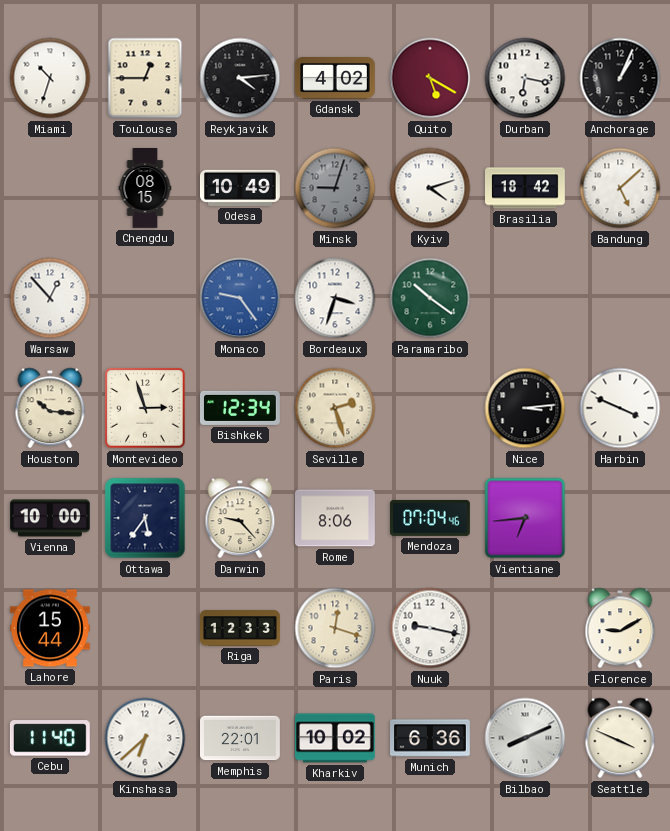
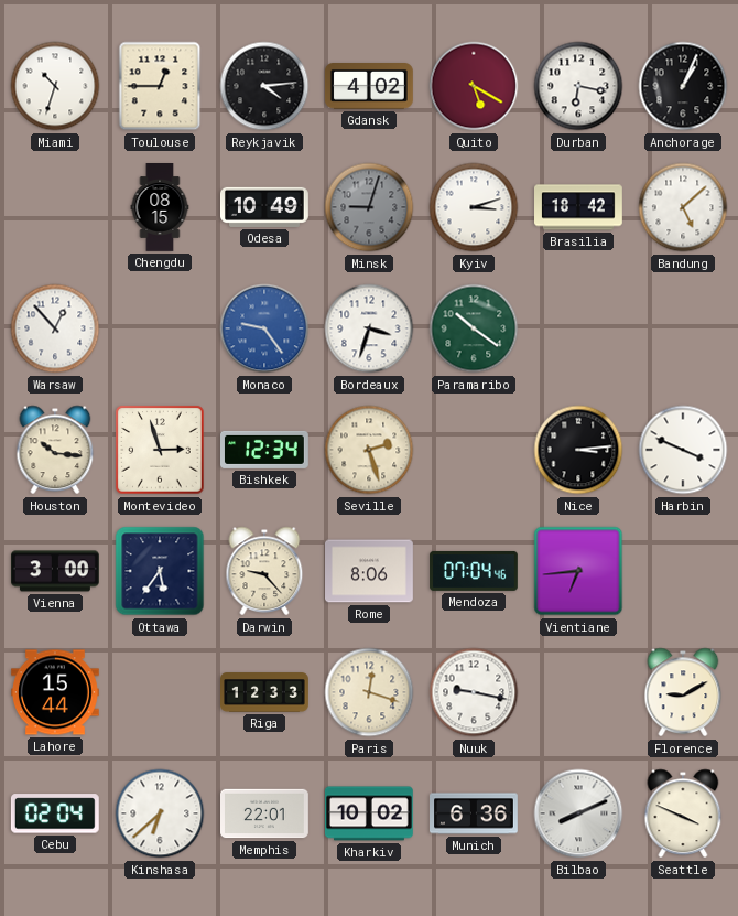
Kyiv: 4:12 -> 3:12 (474, 207)
Vienna: 10:00 -> 3:00 (56, 571)
Cebu: 11:40 -> 02:04 (55, 813)
